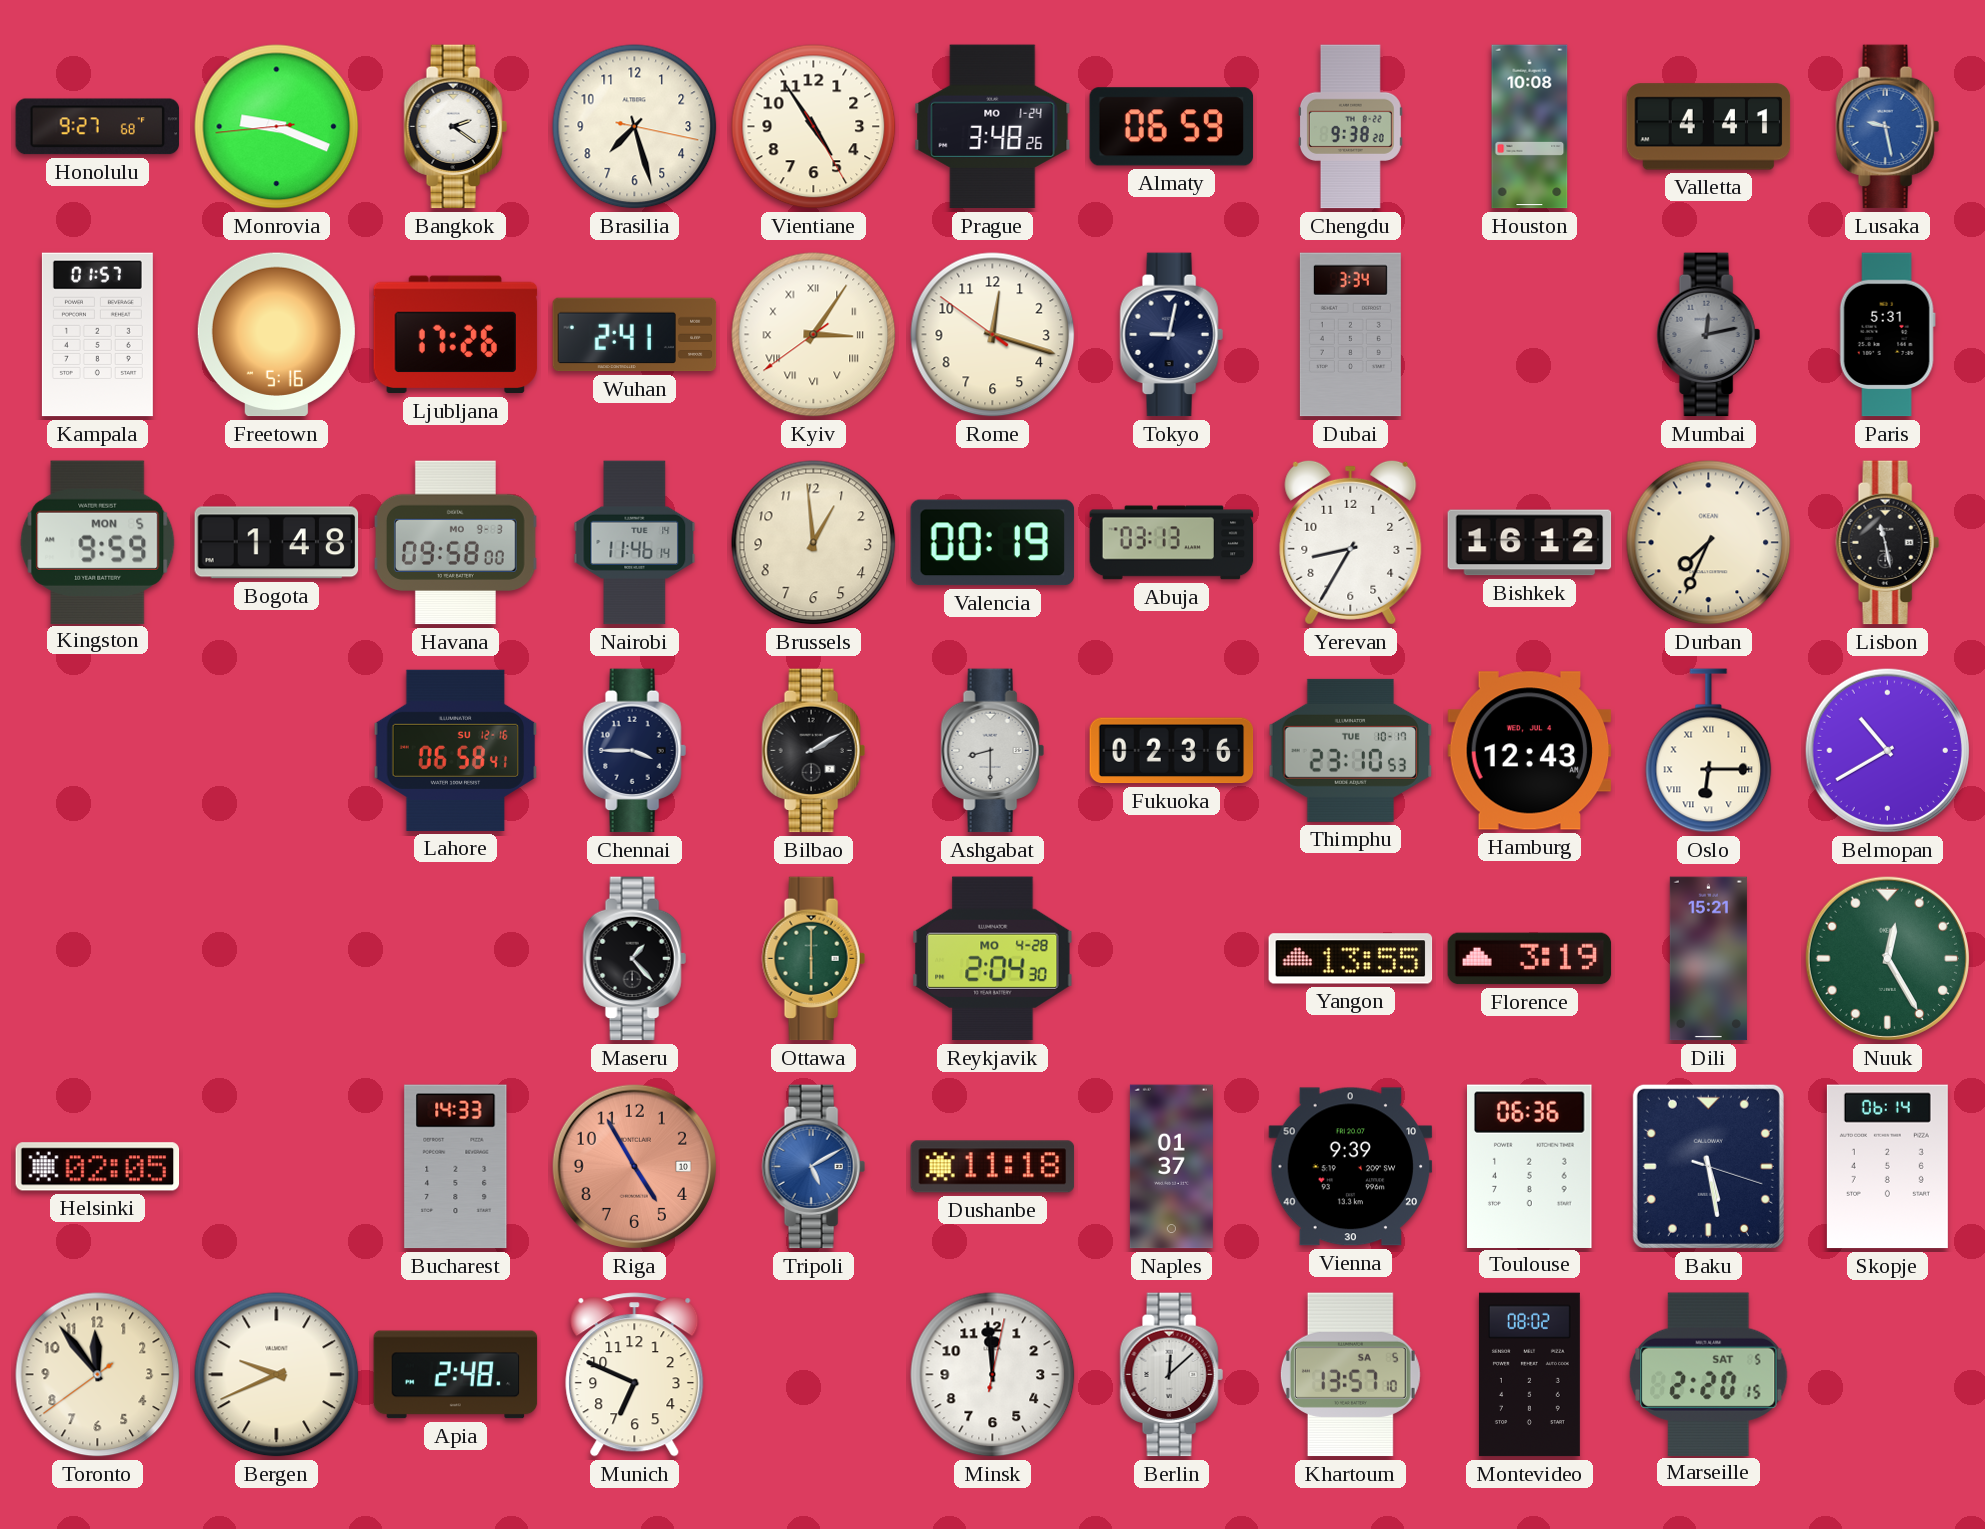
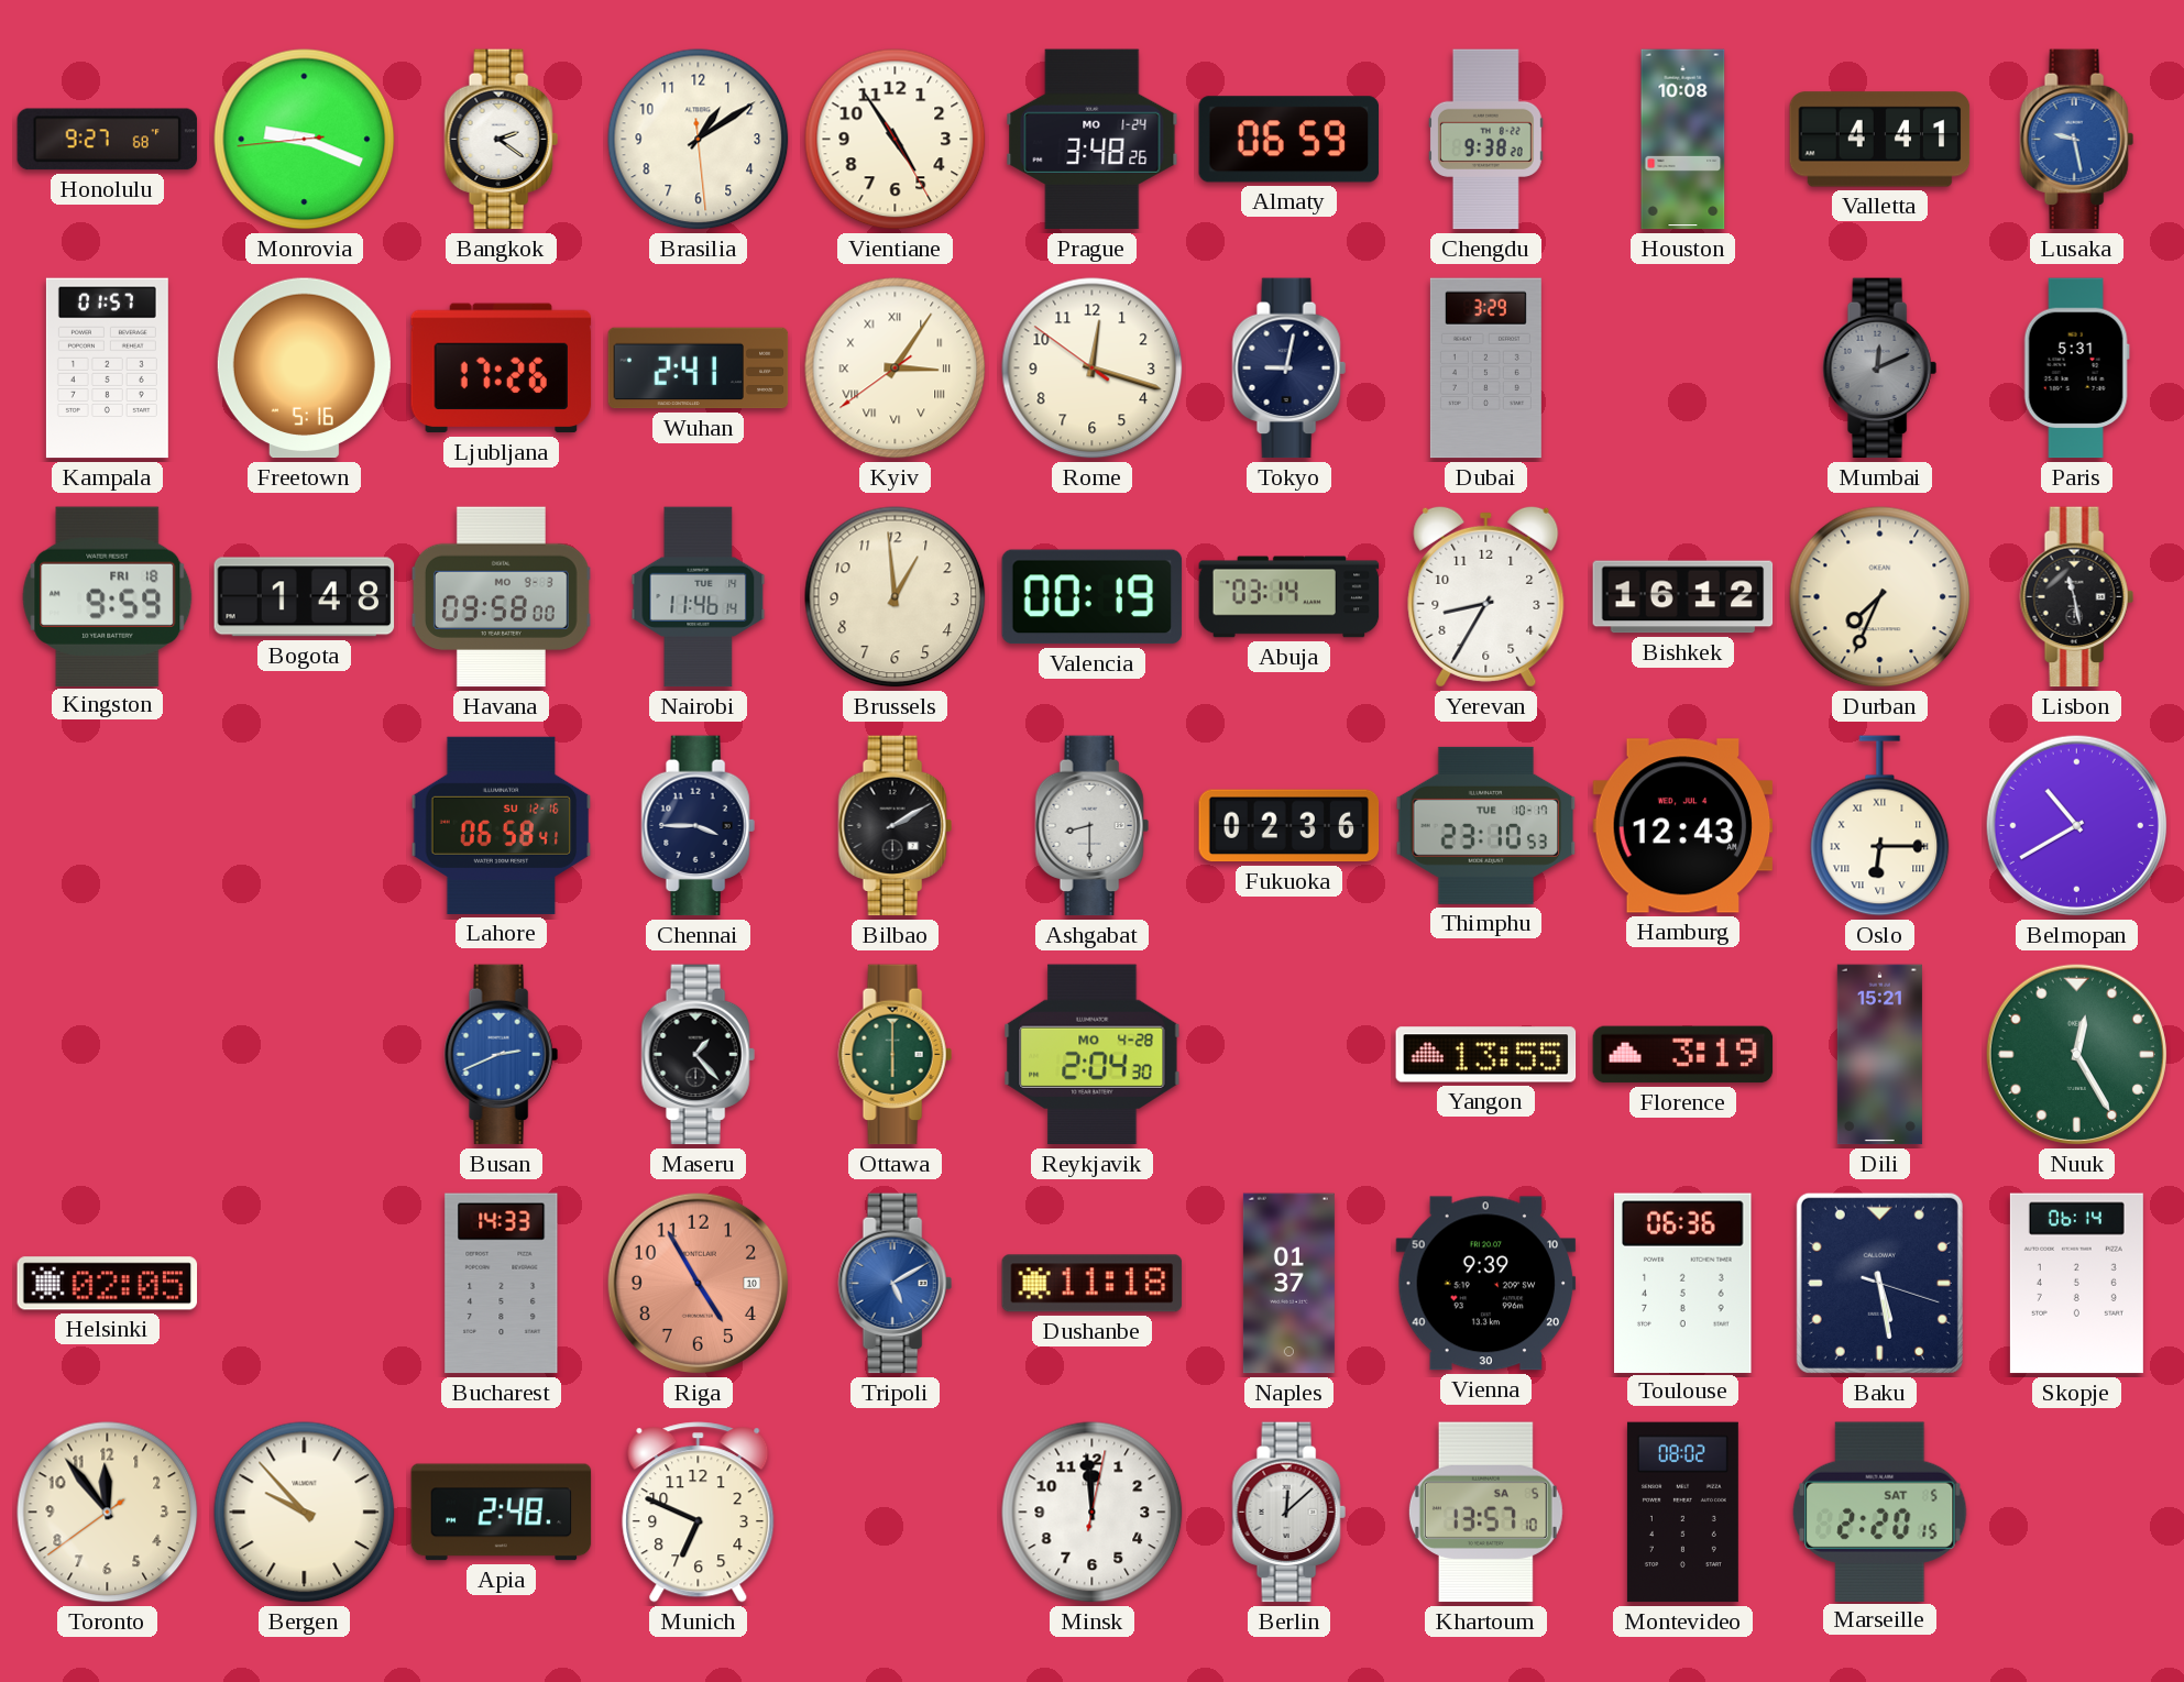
Brasilia: 7:27 -> 1:09 (699, 140)
Dubai: 3:34 -> 3:29 (1485, 369)
Mumbai: 12:13 -> 12:11 (1879, 369)
Kingston date: MON 5 -> FRI 18 (108, 596)
Abuja: 03:13 -> 03:14 (1289, 597)
Busan: none -> 2:41 (501, 1055)
Bergen: 9:41 -> 9:53 (305, 1513)
